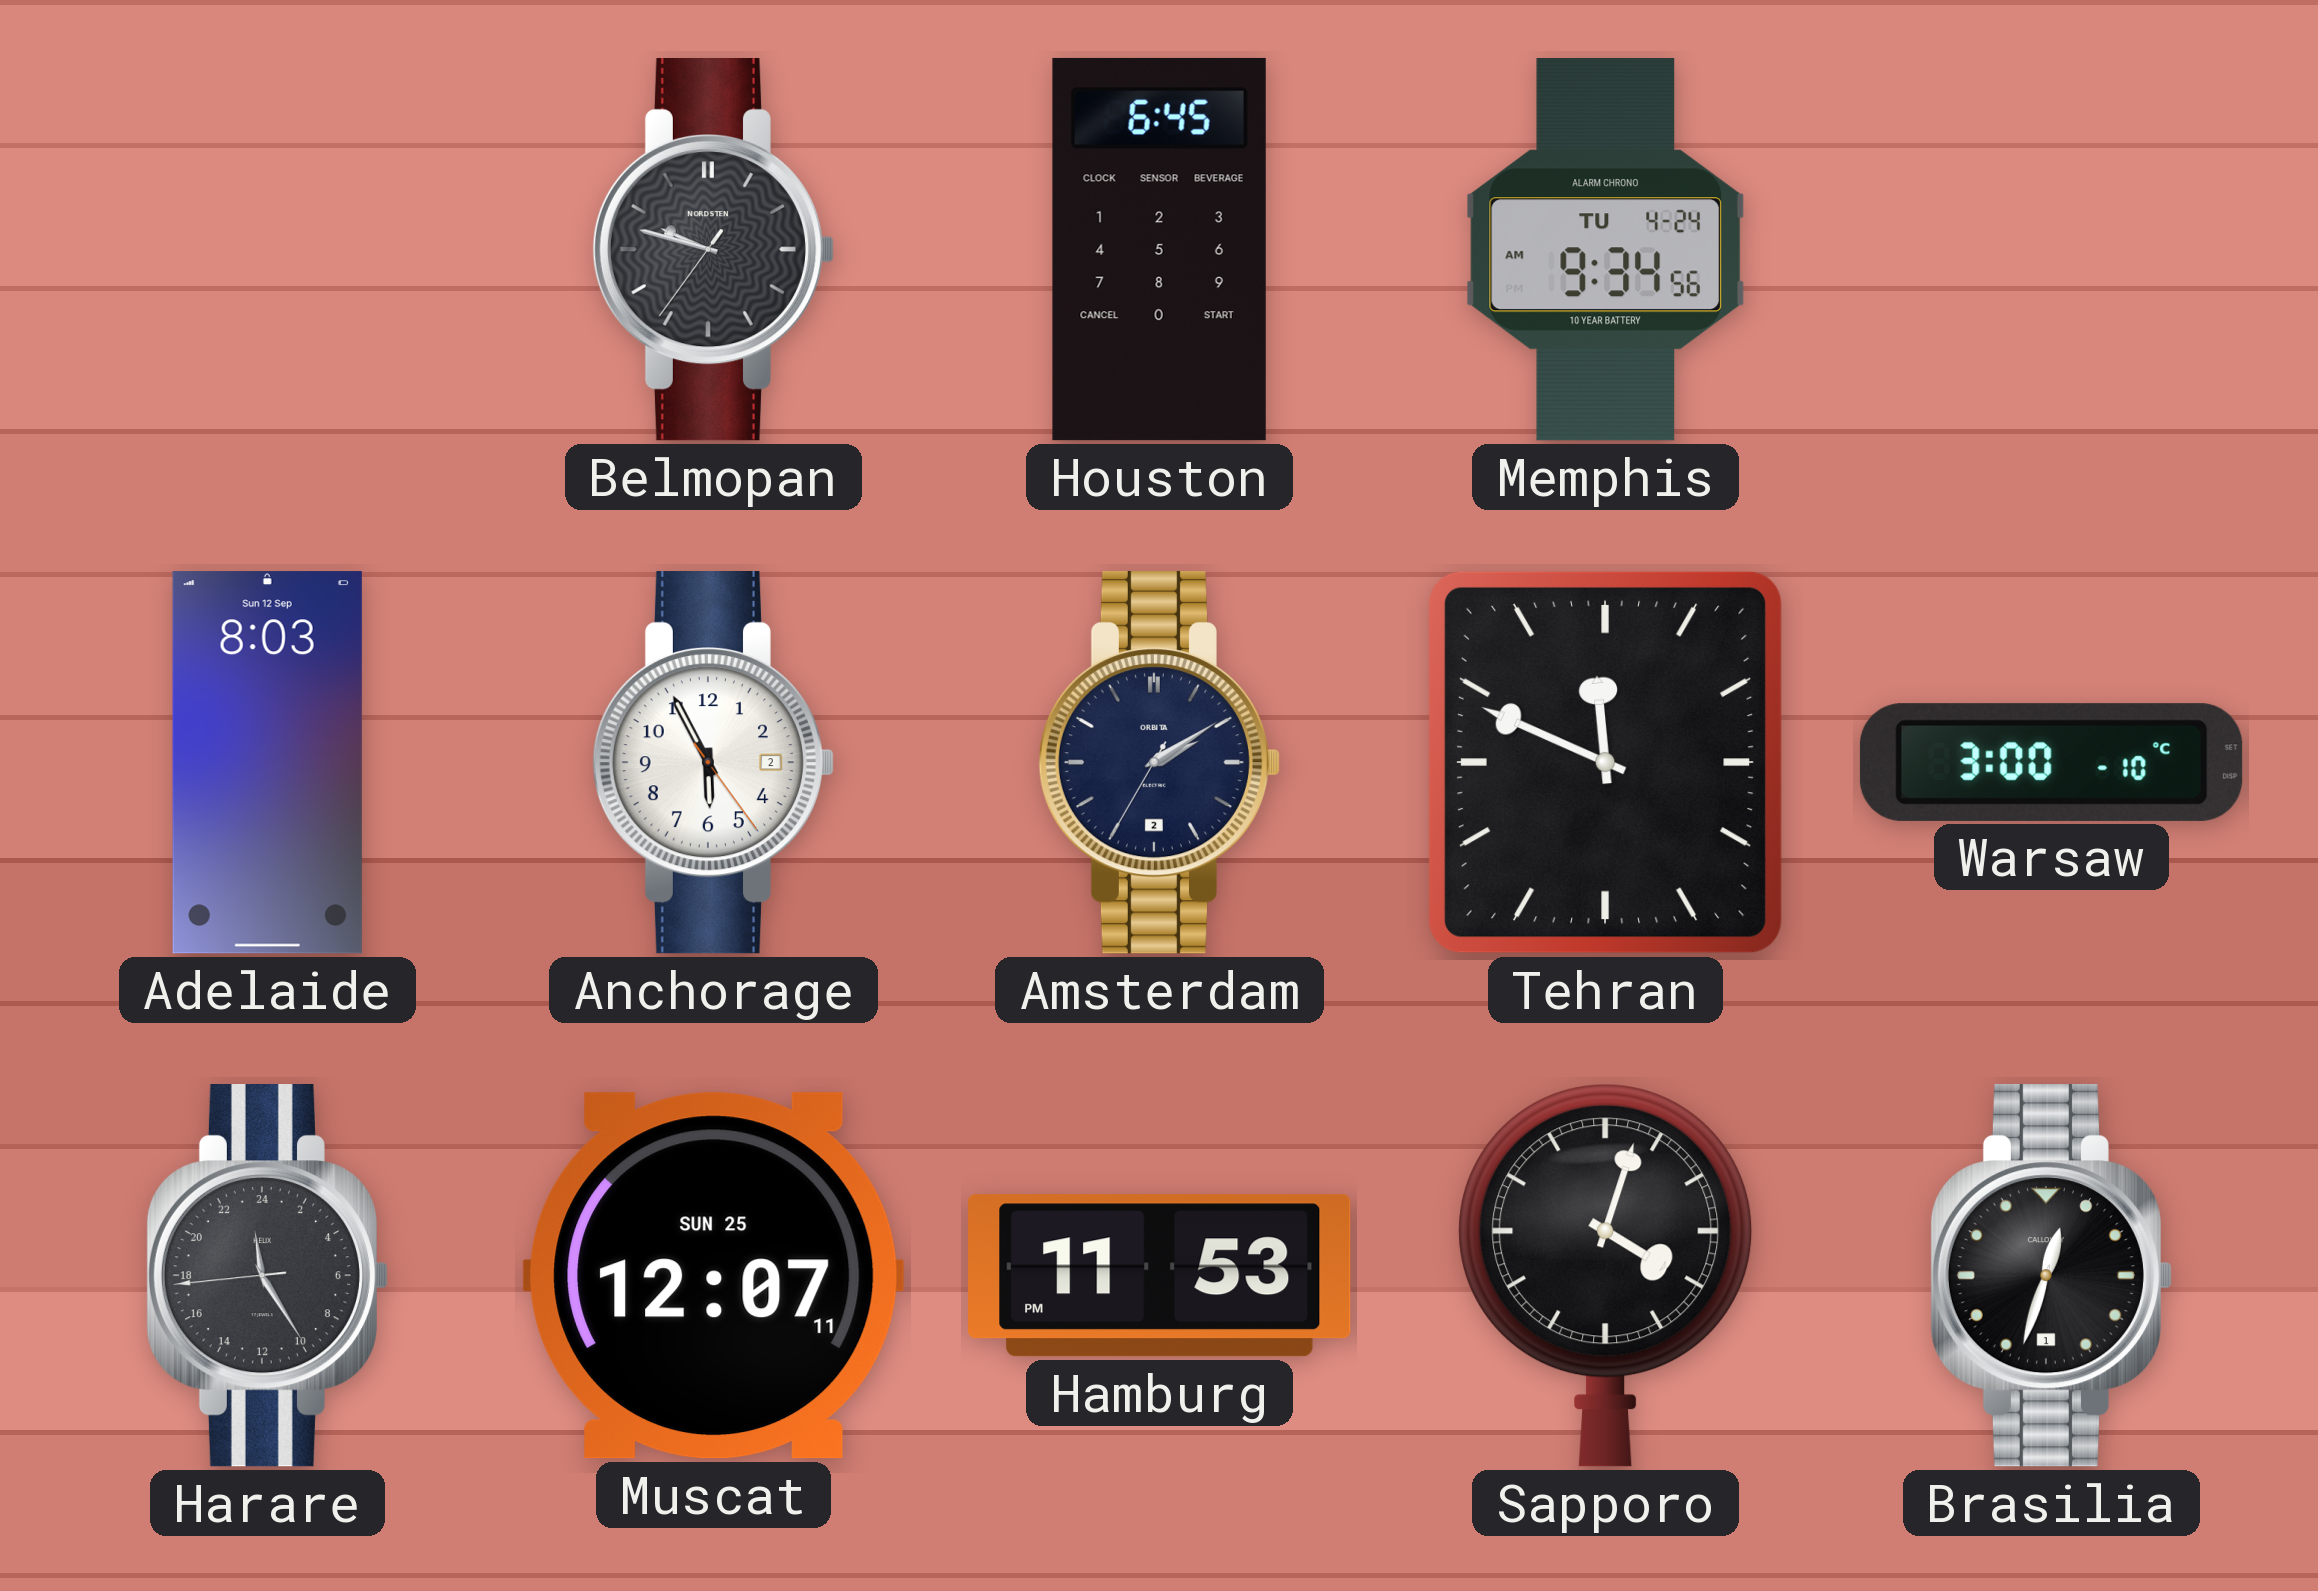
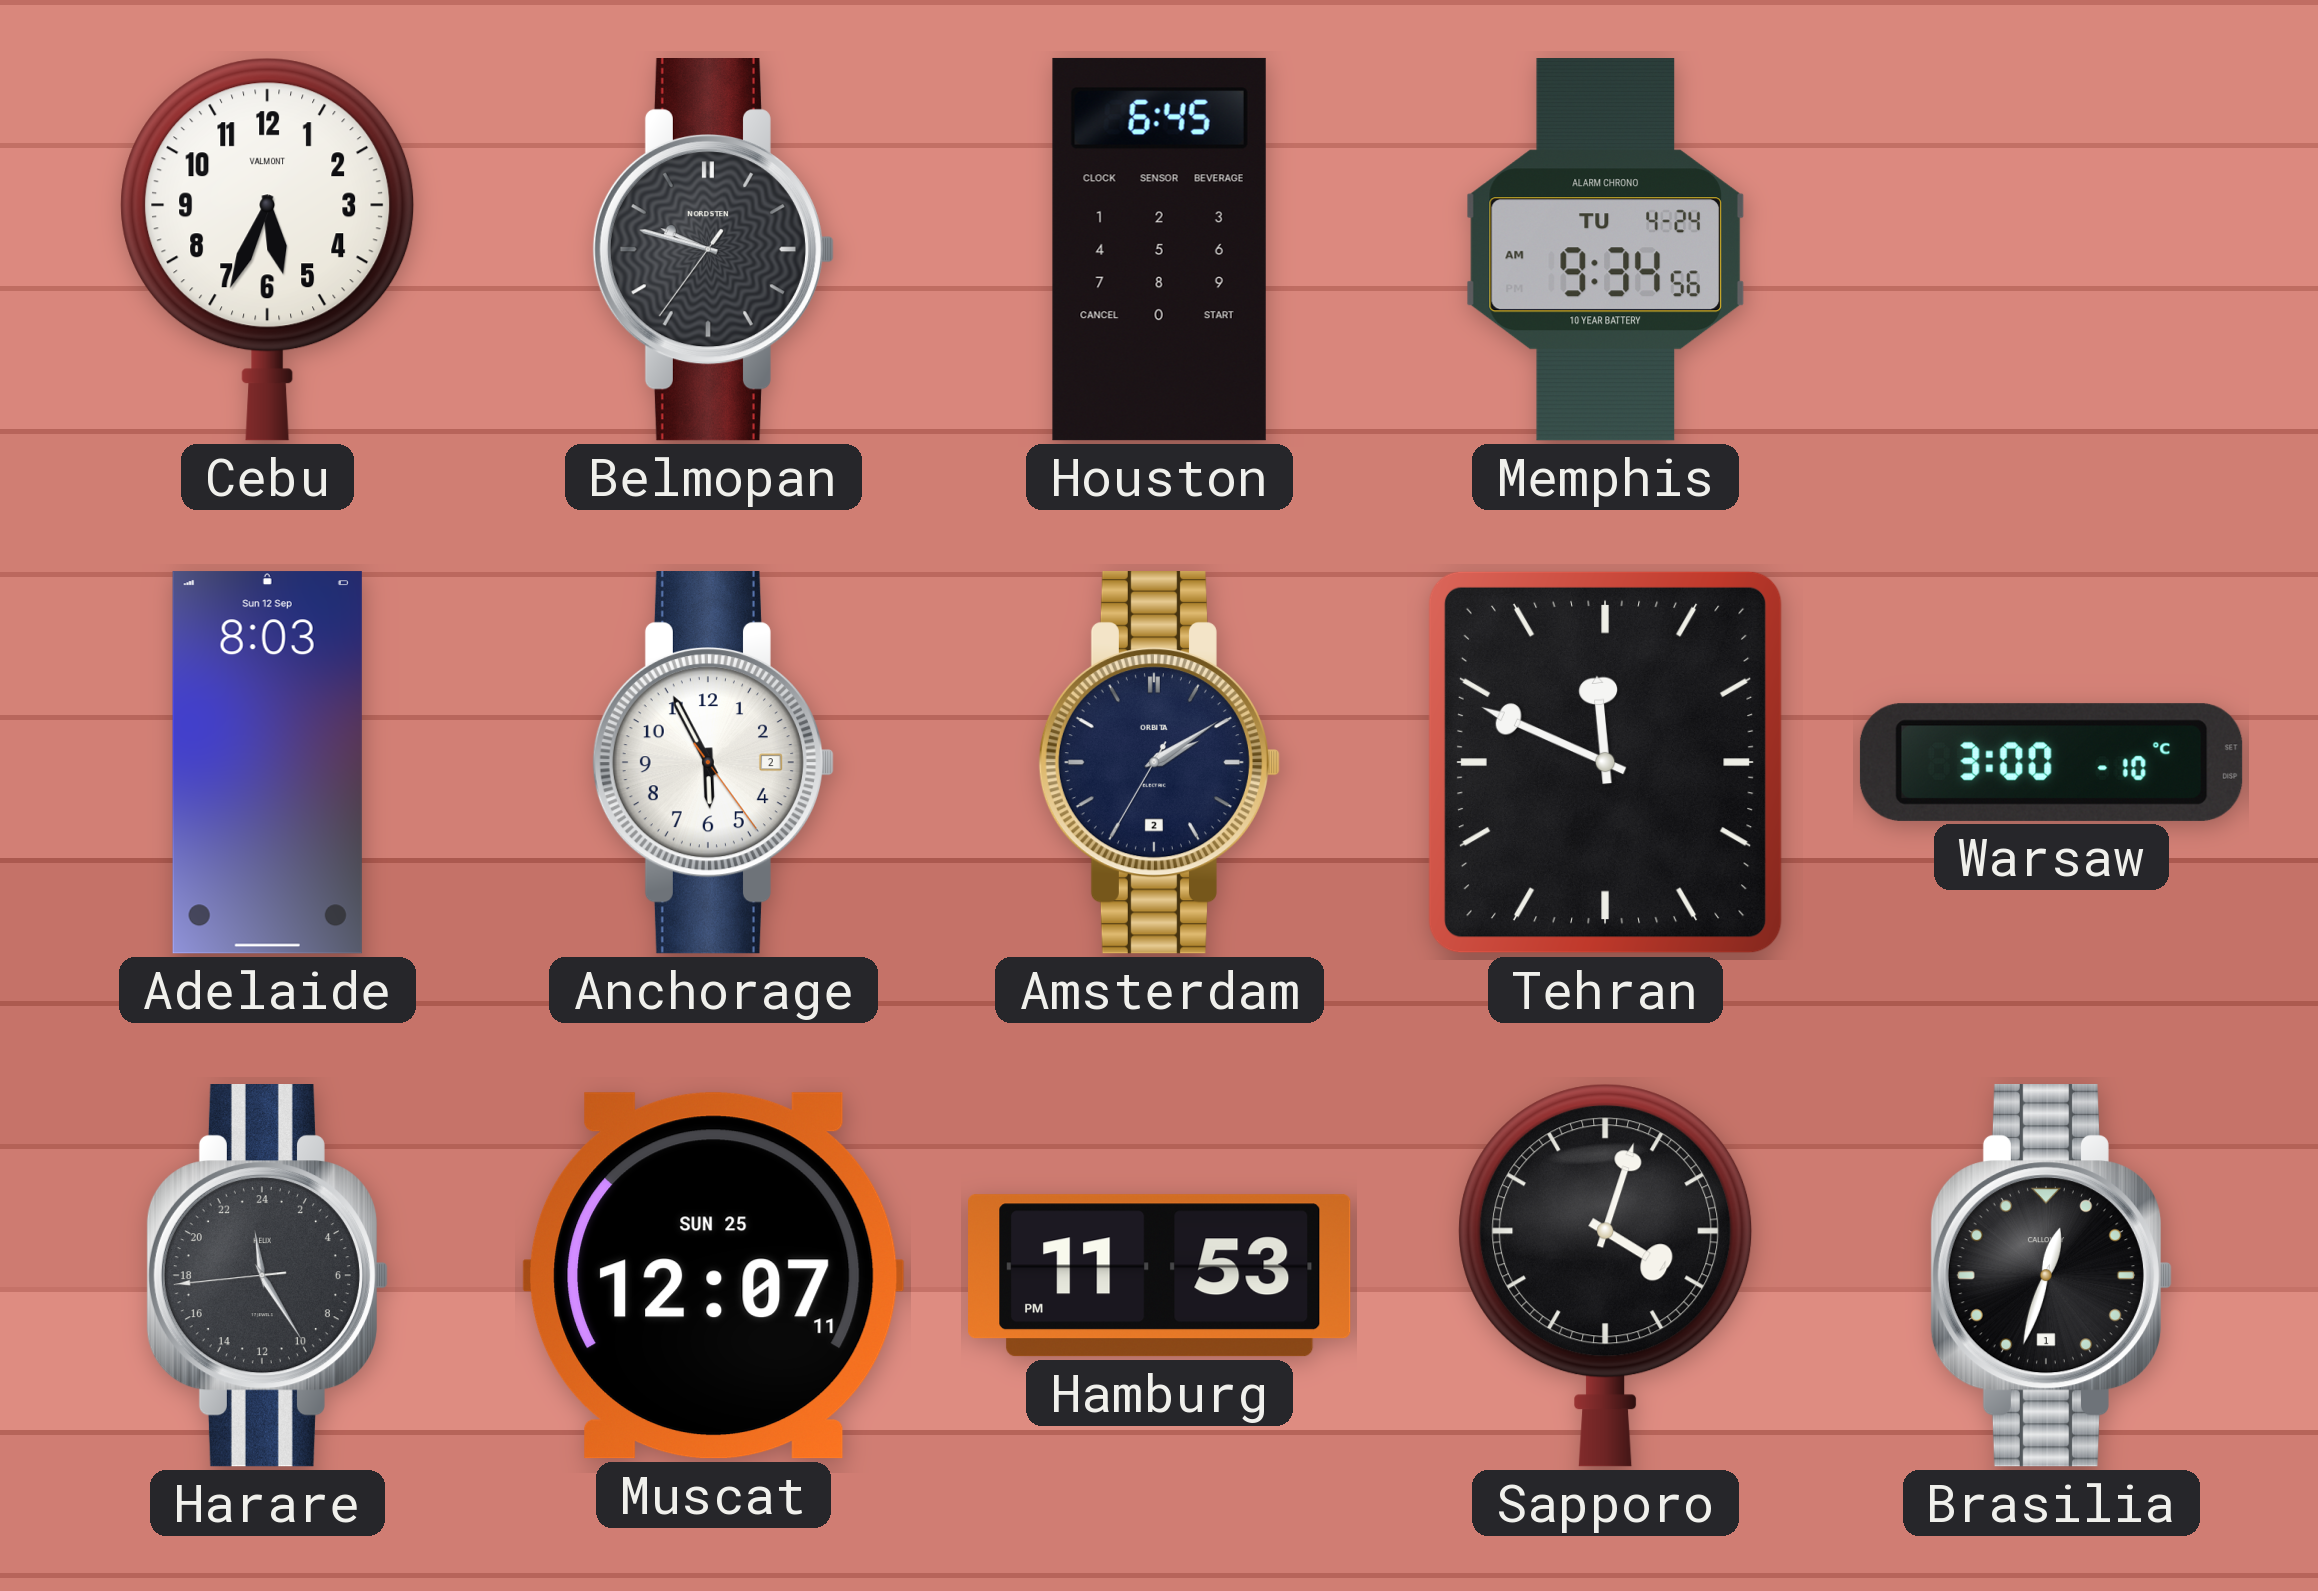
Cebu: none -> 5:34 (268, 249)
